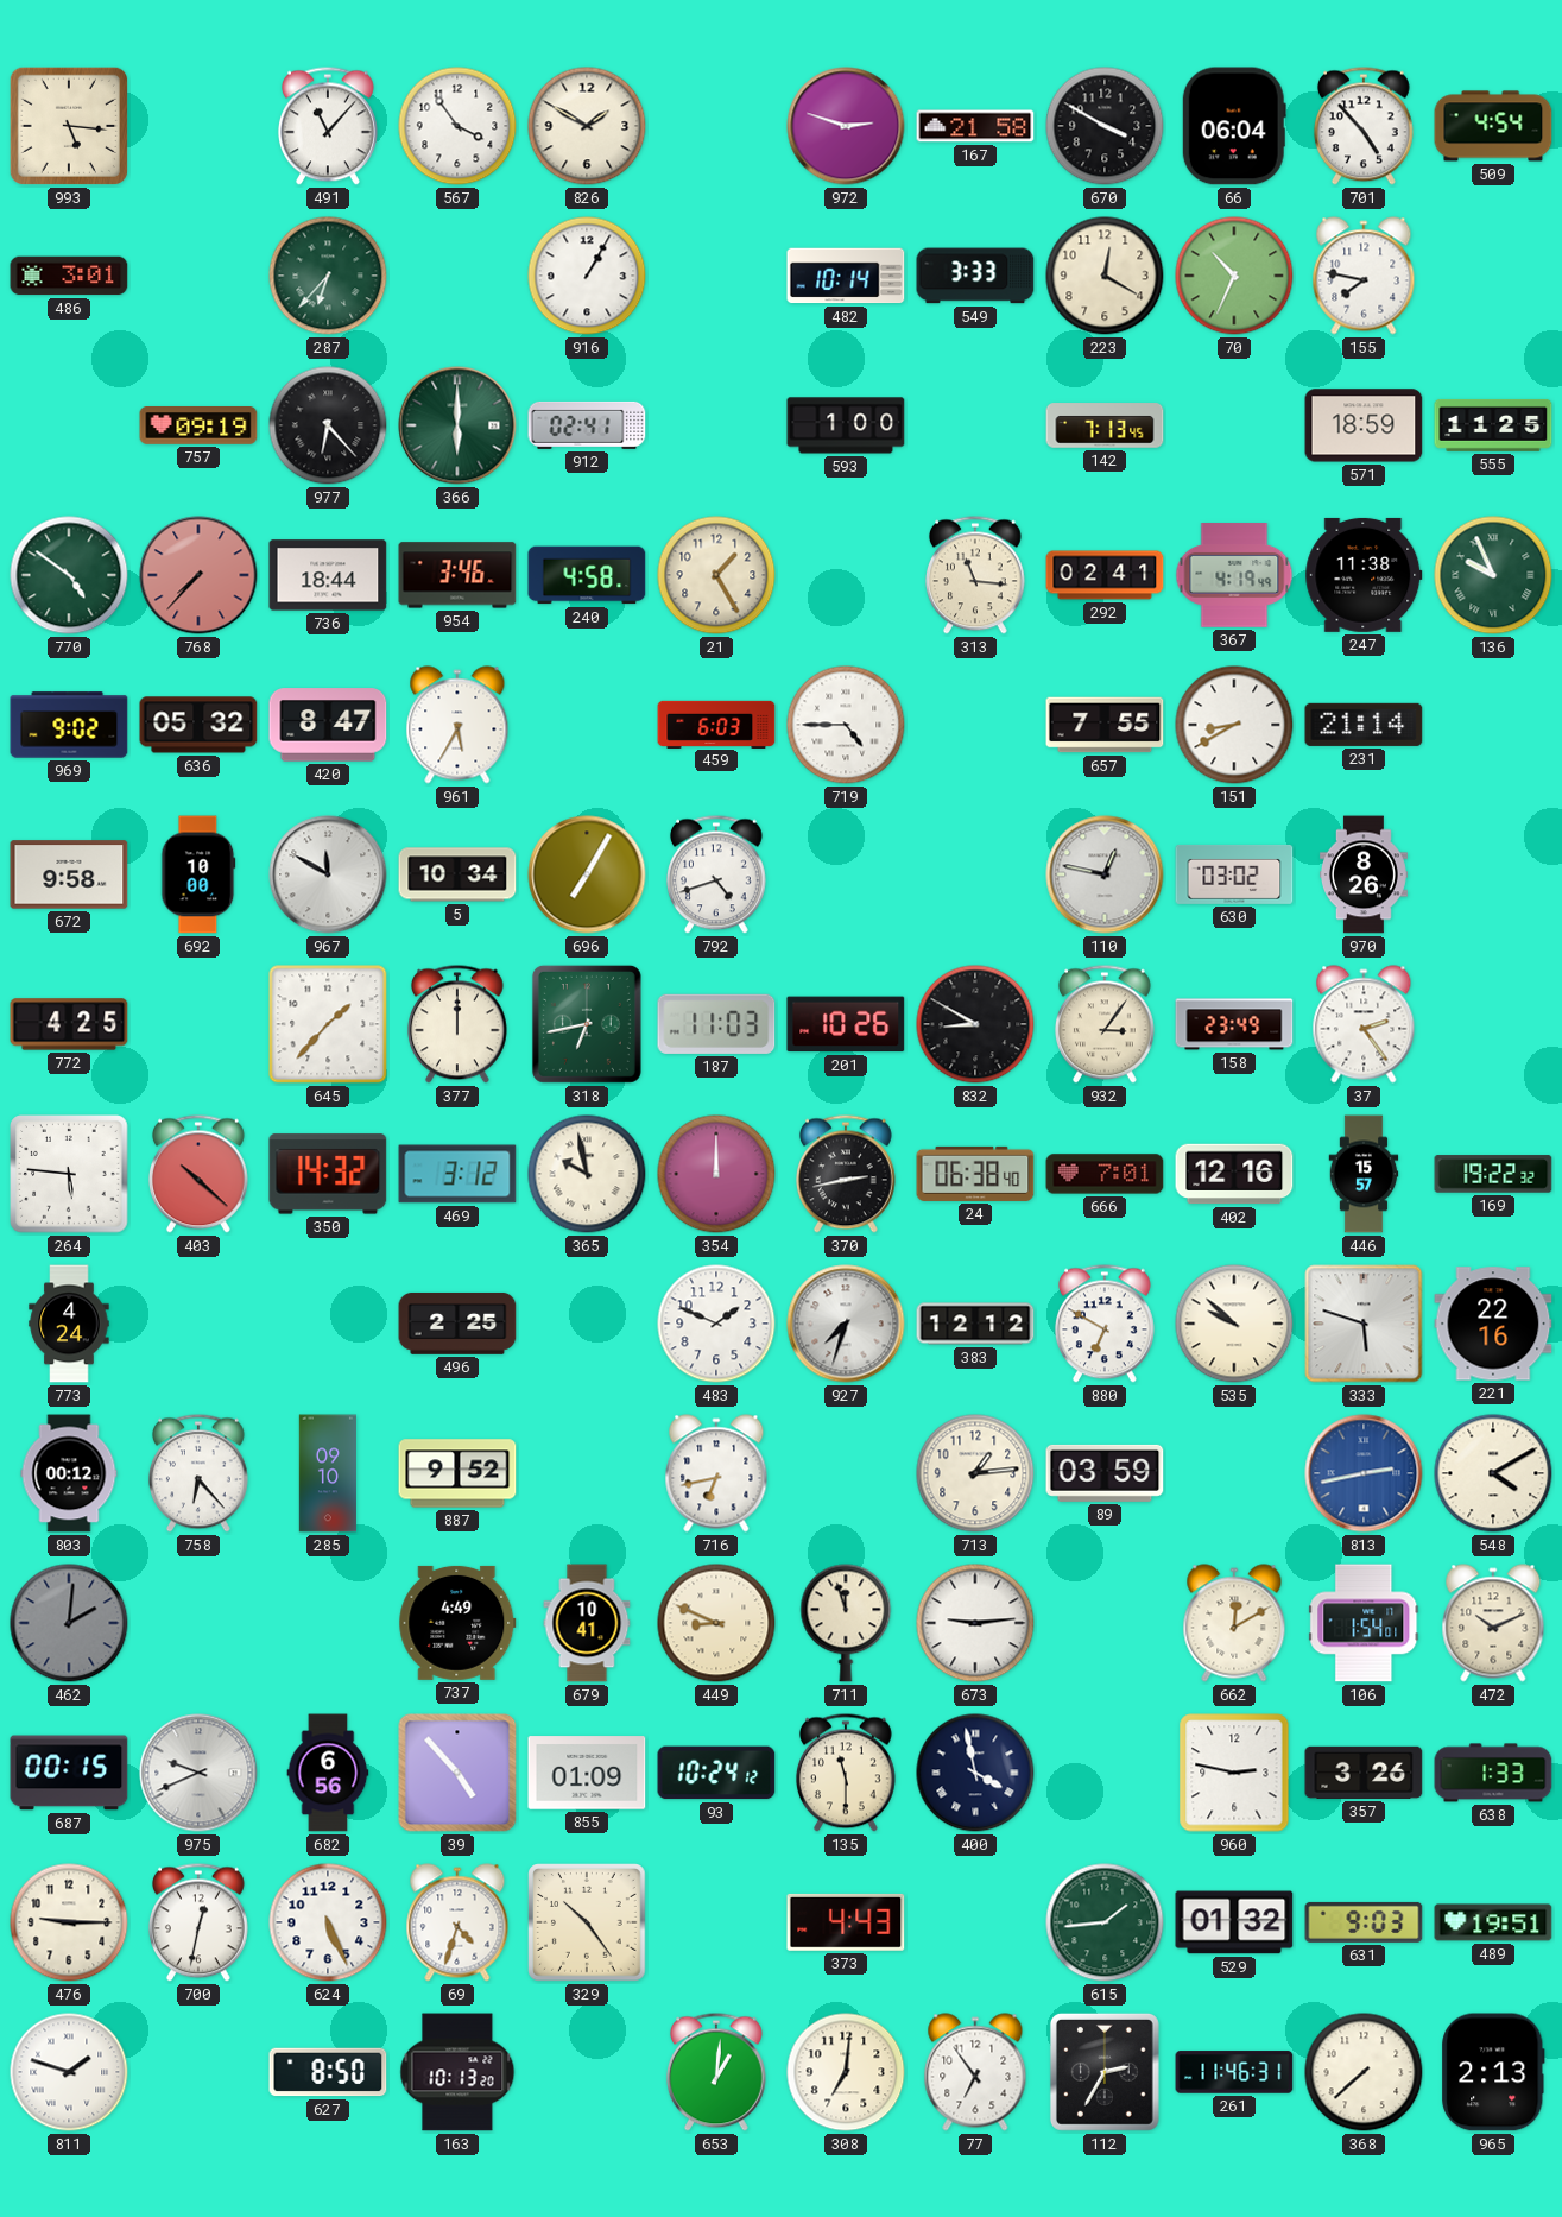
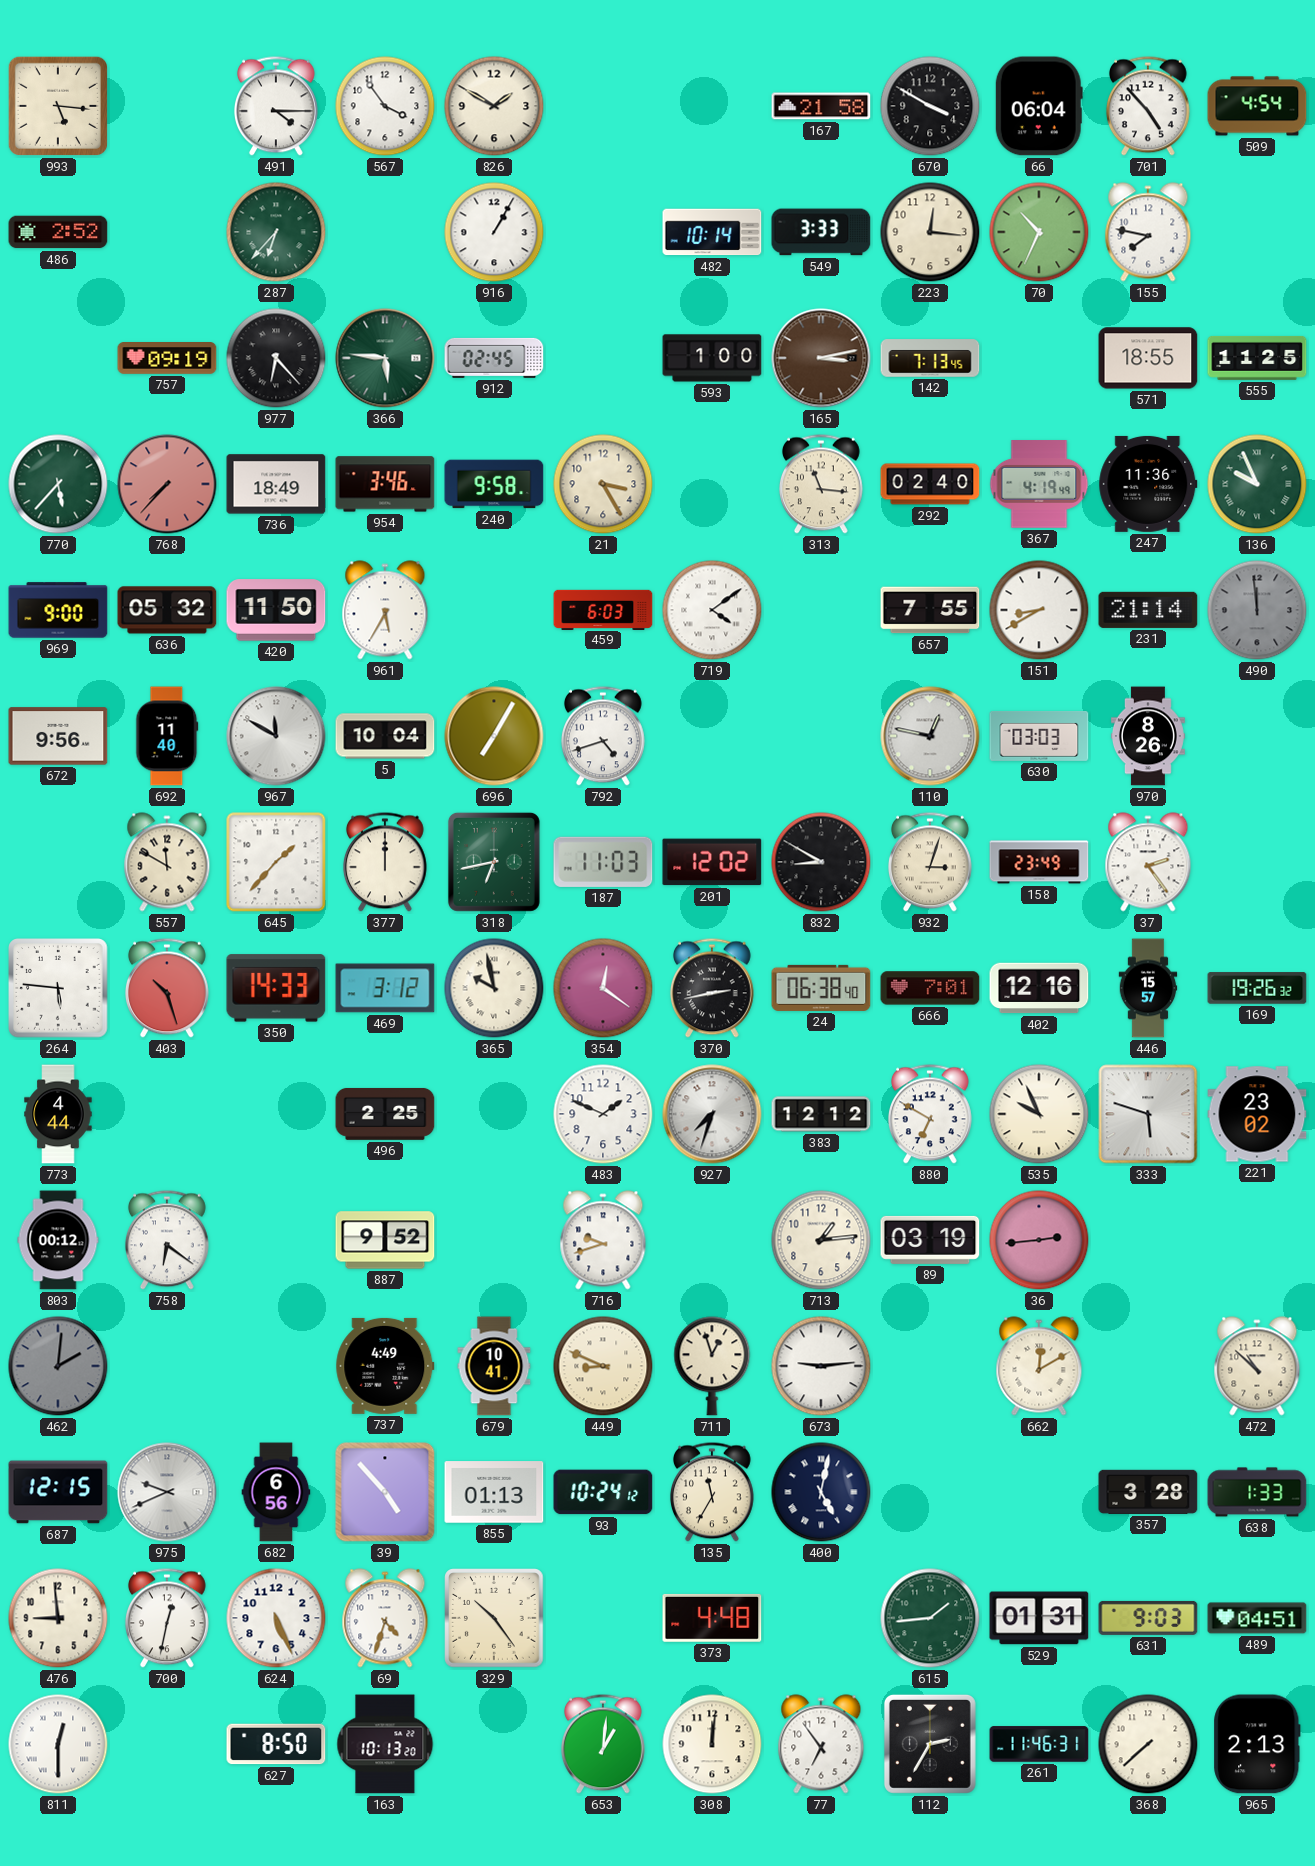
491: 11:07 -> 4:15 (276, 106)
972: 2:48 -> none (846, 126)
486: 3:01 -> 2:52 (58, 232)
223: 12:20 -> 12:16 (930, 232)
366: 6:00 -> 5:46 (385, 358)
912: 02:41 -> 02:45 (494, 358)
165: none -> 3:13 (821, 358)
571: 18:59 -> 18:55 (1148, 358)
770: 4:51 -> 5:37 (58, 484)
736: 18:44 -> 18:49 (276, 484)
240: 4:58 -> 9:58 (494, 484)
21: 1:25 -> 3:25 (603, 484)
292: 02:41 -> 02:40 (930, 484)
247: 11:38 -> 11:36 (1148, 484)
969: 9:02 -> 9:00 (58, 610)
420: 8:47 -> 11:50 (276, 610)
719: 4:45 -> 4:09 (712, 610)
490: none -> 11:59 (1257, 610)
672: 9:58 -> 9:56 (58, 736)
692: 10:00 -> 11:40 (167, 736)
5: 10:34 -> 10:04 (385, 736)
630: 03:02 -> 03:03 (1039, 736)
772: 4:25 -> none (69, 1024)
557: none -> 11:50 (167, 862)
201: 10:26 -> 12:02 (712, 862)
932: 3:06 -> 3:03 (930, 862)
403: 10:22 -> 10:27 (167, 988)
350: 14:32 -> 14:33 (276, 988)
354: 12:00 -> 12:21 (603, 988)
169: 19:22 -> 19:26 (1257, 988)
773: 4:24 -> 4:44 (58, 1114)
535: 9:52 -> 9:56 (1039, 1114)
221: 22:16 -> 23:02 (1257, 1114)
758: 6:23 -> 6:21 (167, 1240)
285: 09:10 -> none (327, 1473)
716: 6:43 -> 9:42 (603, 1240)
89: 03:59 -> 03:19 (930, 1240)
36: none -> 2:44 (1039, 1240)
813: 2:43 -> none (1364, 1473)
548: 4:10 -> none (1493, 1473)
711: 11:57 -> 12:57 (712, 1366)
106: 1:54 -> none (1364, 1623)
472: 10:11 -> 10:52 (1257, 1366)
687: 00:15 -> 12:15 (58, 1492)
855: 01:09 -> 01:13 (494, 1492)
135: 11:30 -> 11:35 (712, 1492)
400: 3:58 -> 5:02 (821, 1492)
960: 2:47 -> none (1234, 1773)
357: 3:26 -> 3:28 (1148, 1492)
476: 9:15 -> 8:59 (58, 1618)
373: 4:43 -> 4:48 (712, 1618)
529: 01:32 -> 01:31 (1039, 1618)
489: 19:51 -> 04:51 (1257, 1618)
811: 1:48 -> 12:30 (58, 1744)
308: 7:01 -> 12:01 (712, 1744)
